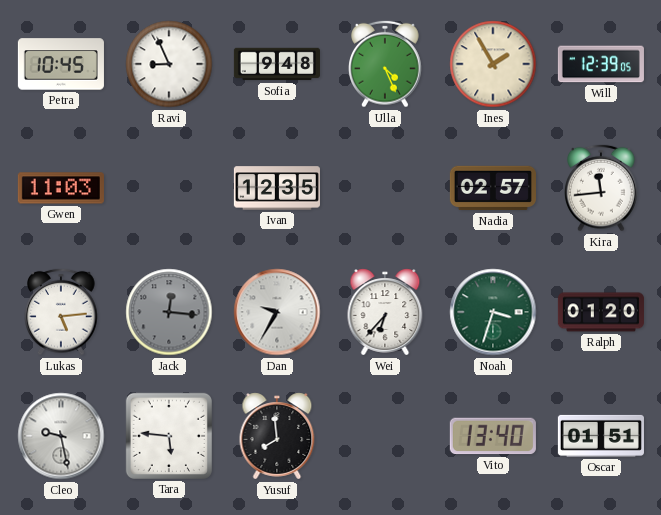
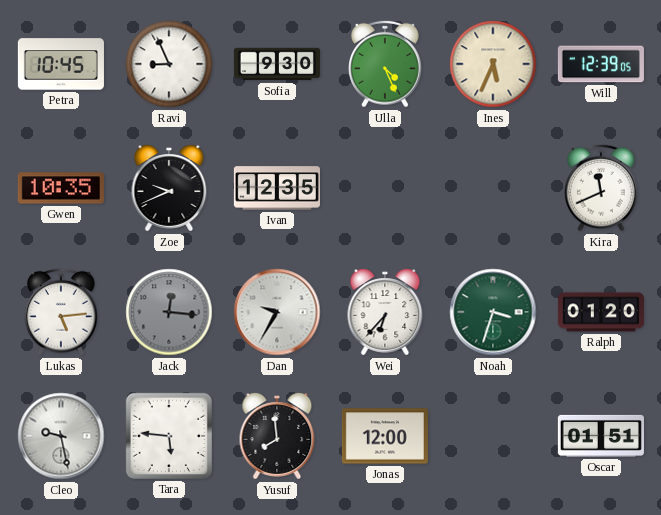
Sofia: 9:48 -> 9:30 (277, 64)
Ines: 1:55 -> 5:34 (493, 64)
Gwen: 11:03 -> 10:35 (61, 188)
Zoe: none -> 9:41 (169, 188)
Nadia: 02:57 -> none (493, 188)
Kira: 11:44 -> 11:41 (602, 188)
Jonas: none -> 12:00 (385, 436)
Vito: 13:40 -> none (493, 436)
